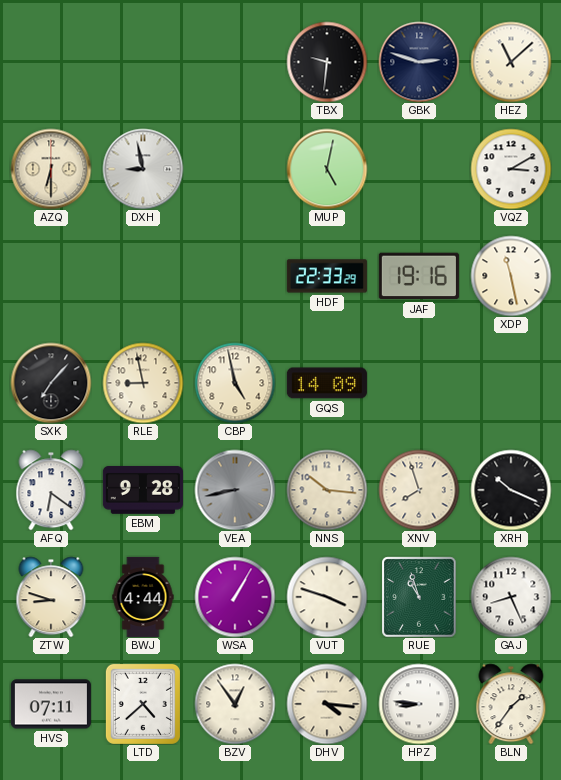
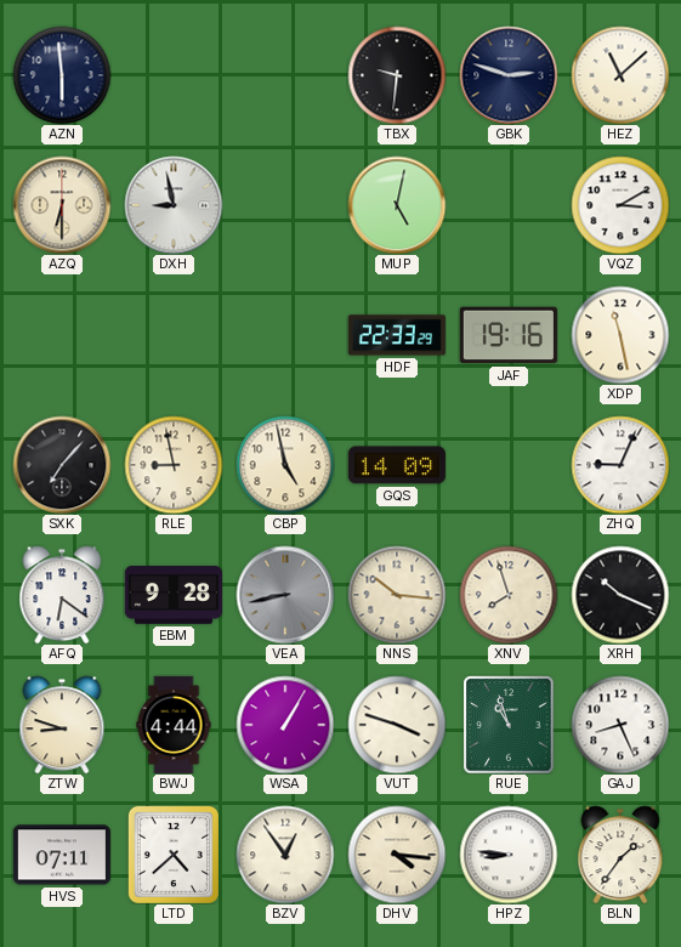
AZN: none -> 5:59 (62, 75)
ZHQ: none -> 9:04 (620, 465)
